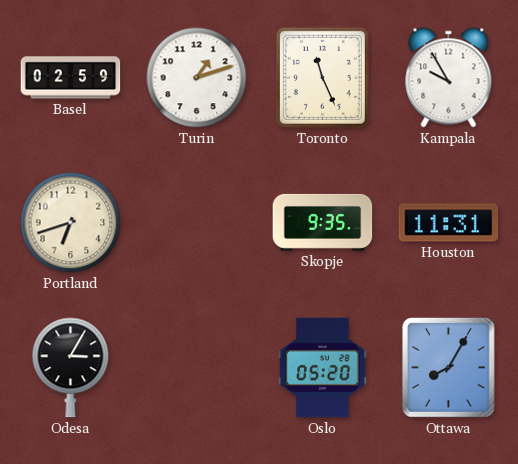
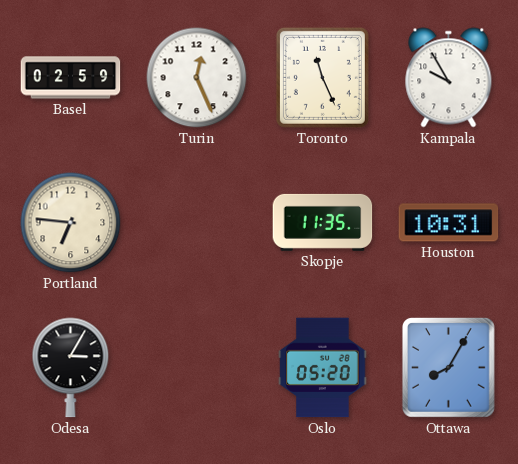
Turin: 1:12 -> 12:26 (197, 78)
Portland: 6:42 -> 6:46 (71, 223)
Skopje: 9:35 -> 11:35 (323, 222)
Houston: 11:31 -> 10:31 (449, 223)
